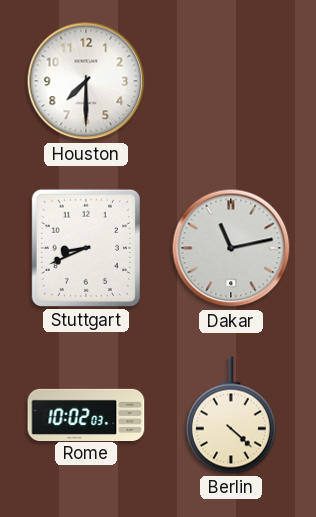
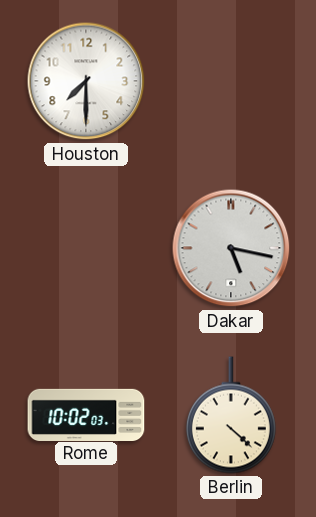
Stuttgart: 8:41 -> none (86, 248)
Dakar: 11:13 -> 5:17 (231, 248)
